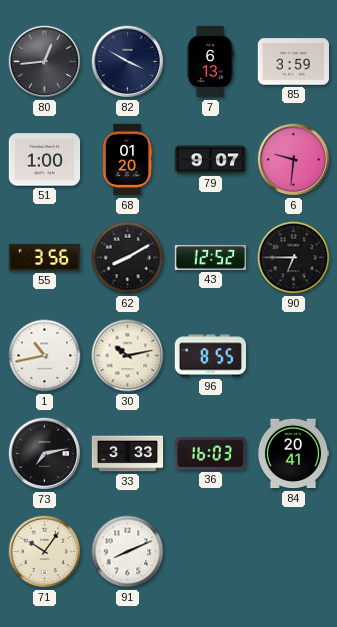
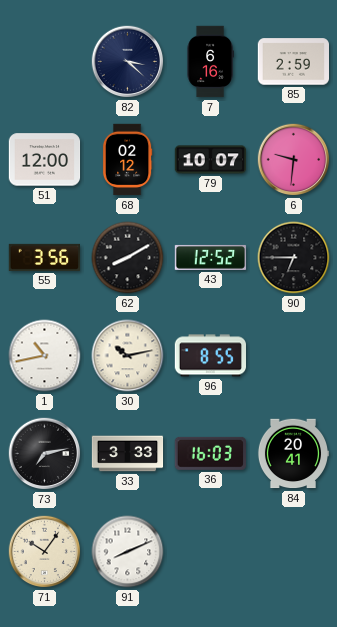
80: 12:44 -> none (45, 62)
82: 3:50 -> 3:22 (128, 62)
7: 6:13 -> 6:16 (210, 62)
85: 3:59 -> 2:59 (293, 62)
51: 1:00 -> 12:00 (45, 160)
68: 01:20 -> 02:12 (127, 160)
79: 9:07 -> 10:07 (211, 160)
